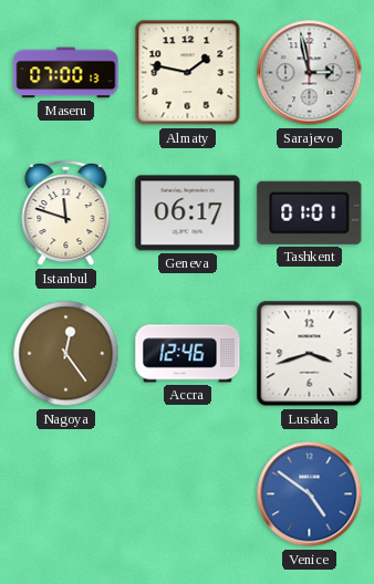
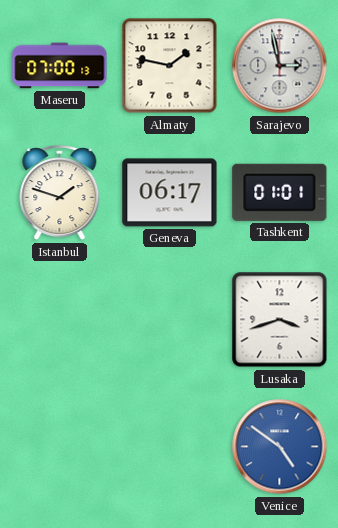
Istanbul: 11:48 -> 1:48 (60, 194)
Nagoya: 12:24 -> none (66, 354)
Accra: 12:46 -> none (188, 354)
